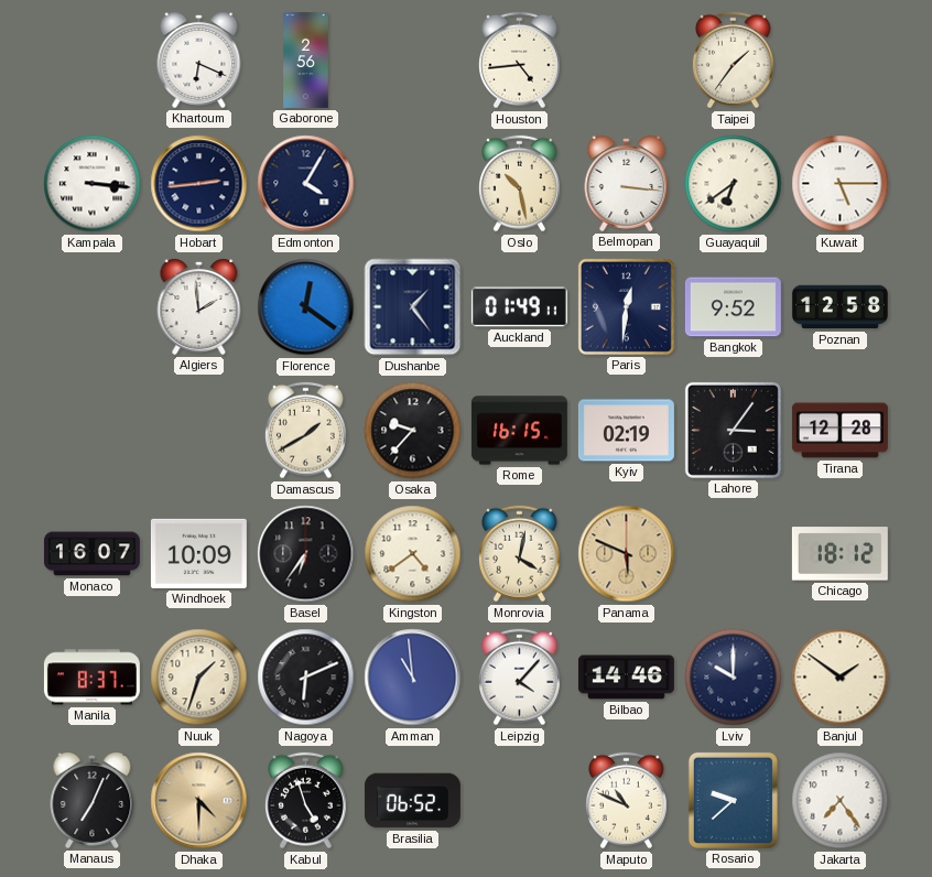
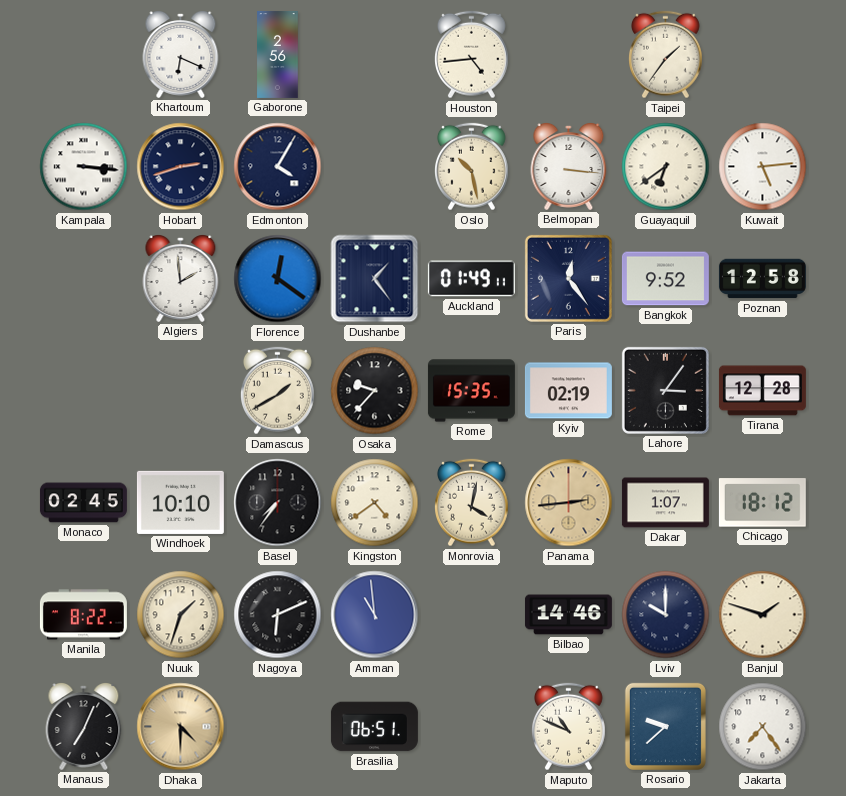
Hobart: 2:44 -> 2:42 (181, 167)
Kuwait: 5:15 -> 5:14 (763, 167)
Paris: 12:31 -> 12:24 (568, 278)
Rome: 16:15 -> 15:35 (471, 391)
Monaco: 16:07 -> 02:45 (83, 503)
Windhoek: 10:09 -> 10:10 (180, 502)
Basel: 6:36 -> 7:36 (278, 503)
Panama: 5:49 -> 2:44 (569, 503)
Dakar: none -> 1:07 (665, 503)
Manila: 8:37 -> 8:22 (83, 615)
Leipzig: 4:07 -> none (520, 678)
Banjul: 1:51 -> 1:48 (763, 615)
Kabul: 4:57 -> none (306, 801)
Brasilia: 06:52 -> 06:51 (374, 727)
